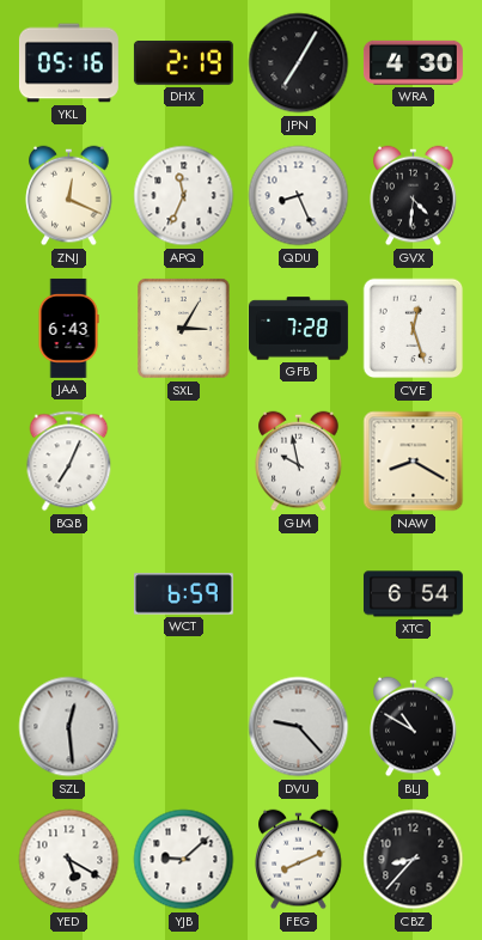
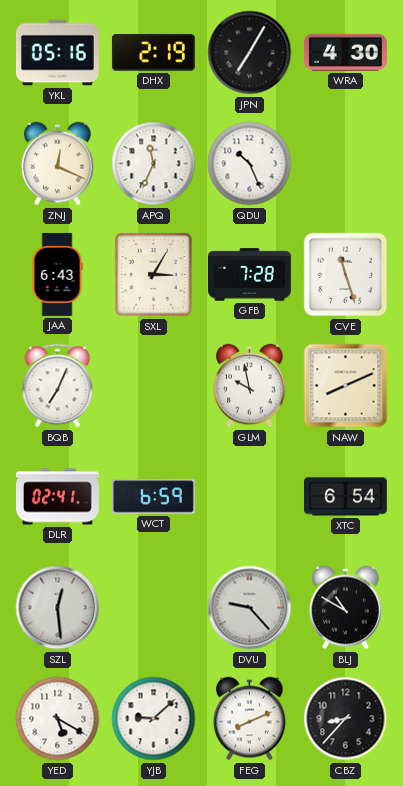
QDU: 8:26 -> 10:26 (250, 164)
GVX: 4:31 -> none (414, 196)
CVE: 12:27 -> 11:27 (346, 275)
NAW: 8:20 -> 8:11 (346, 386)
DLR: none -> 02:41 (57, 497)
